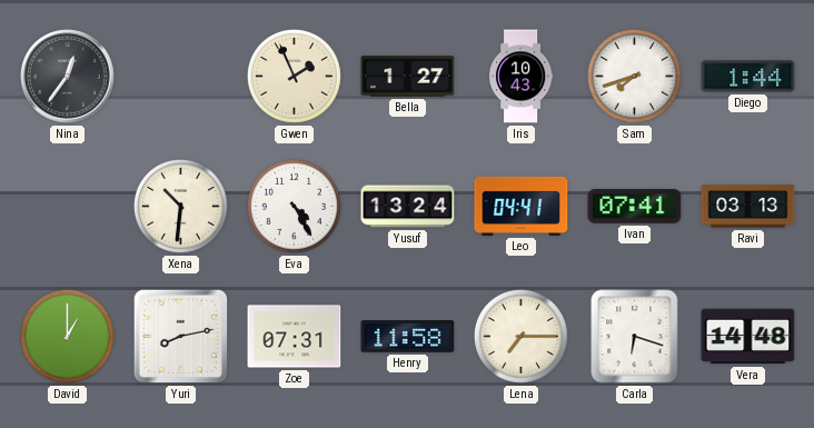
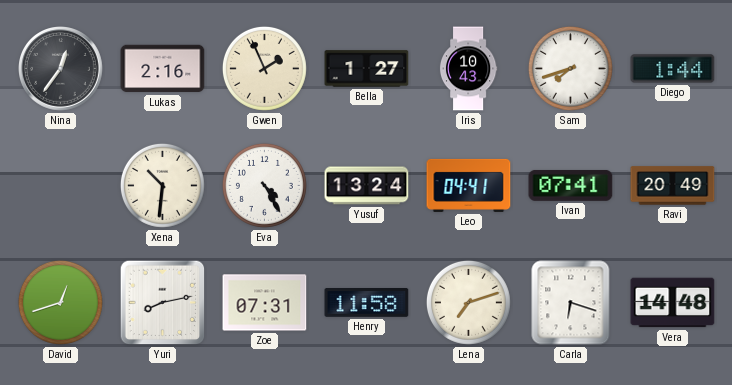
Lukas: none -> 2:16 (163, 69)
Ravi: 03:13 -> 20:49 (673, 186)
David: 1:00 -> 12:42 (60, 302)
Lena: 7:15 -> 7:12 (468, 302)
